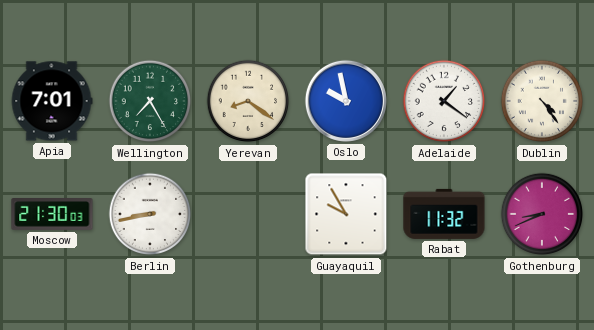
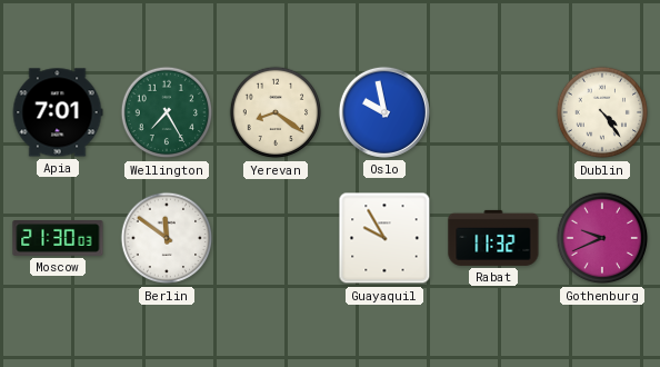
Adelaide: 1:21 -> none (444, 101)
Berlin: 8:43 -> 11:51 (167, 238)
Gothenburg: 8:41 -> 9:41 (602, 238)
